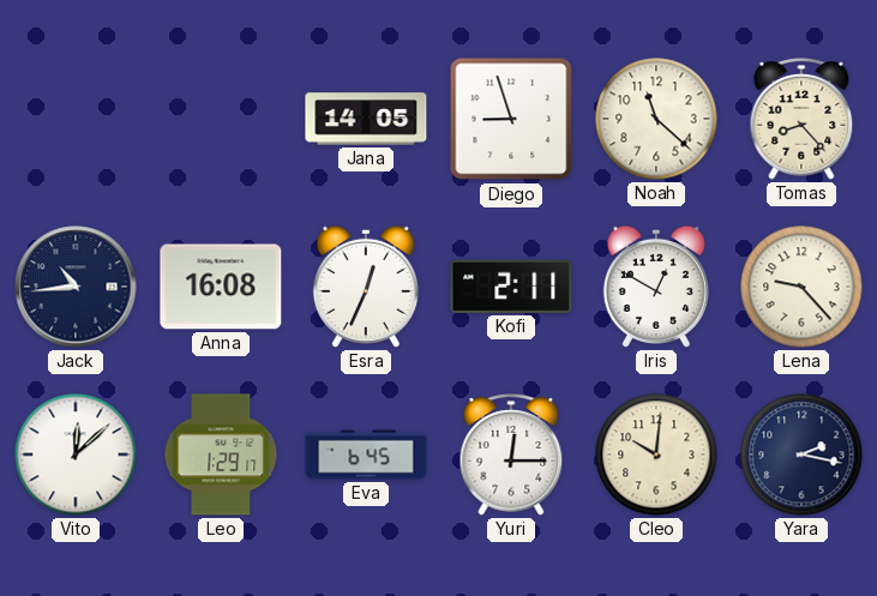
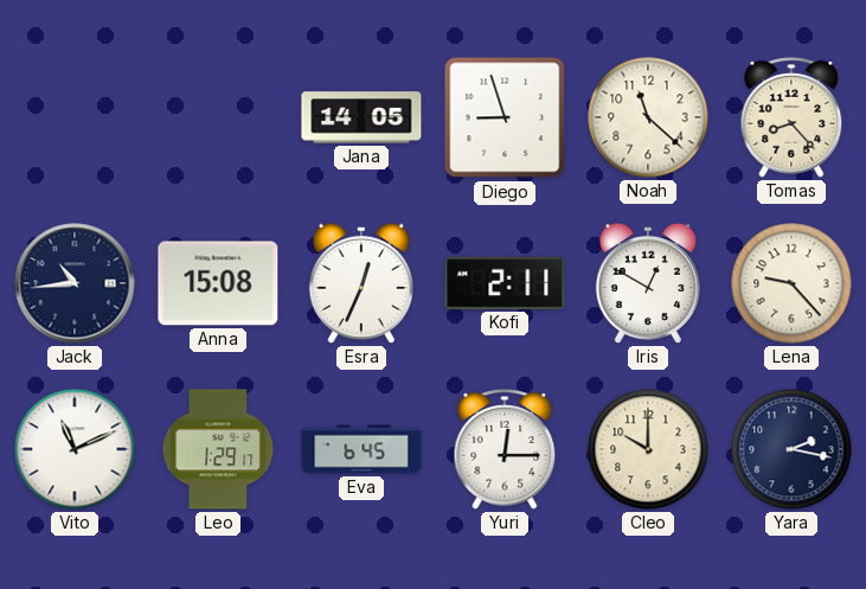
Anna: 16:08 -> 15:08 (218, 283)
Vito: 12:08 -> 11:11 (75, 449)
Cleo: 10:01 -> 10:00 (648, 449)
